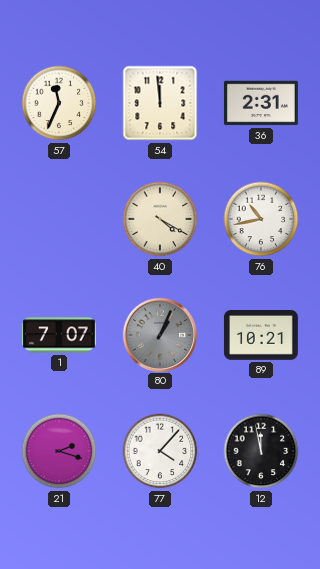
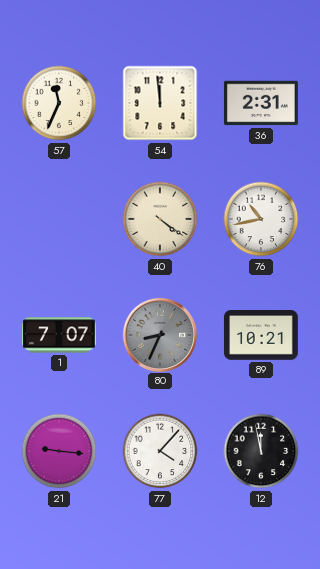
40: 4:20 -> 4:21 (160, 219)
80: 1:04 -> 8:34 (159, 334)
21: 2:18 -> 9:16 (59, 451)
